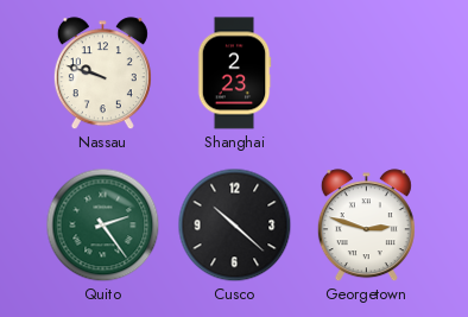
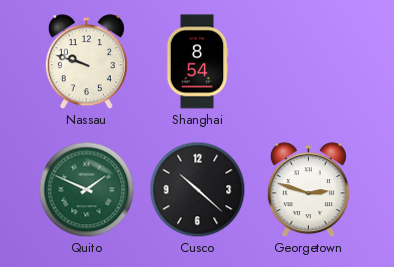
Shanghai: 2:23 -> 8:54 (197, 62)
Quito: 2:24 -> 1:49 (87, 190)
